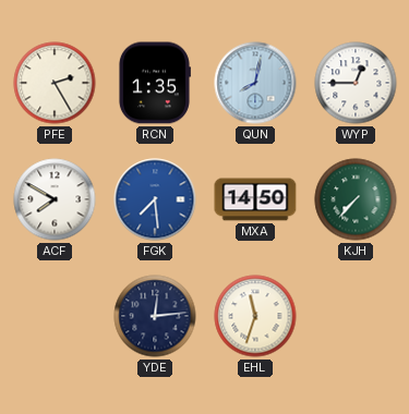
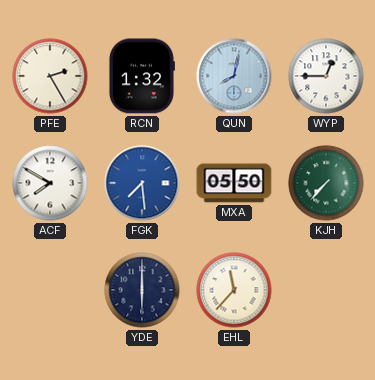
RCN: 1:35 -> 1:32 (141, 76)
MXA: 14:50 -> 05:50 (234, 183)
YDE: 12:14 -> 6:00 (142, 290)
EHL: 11:33 -> 11:37 (234, 290)
